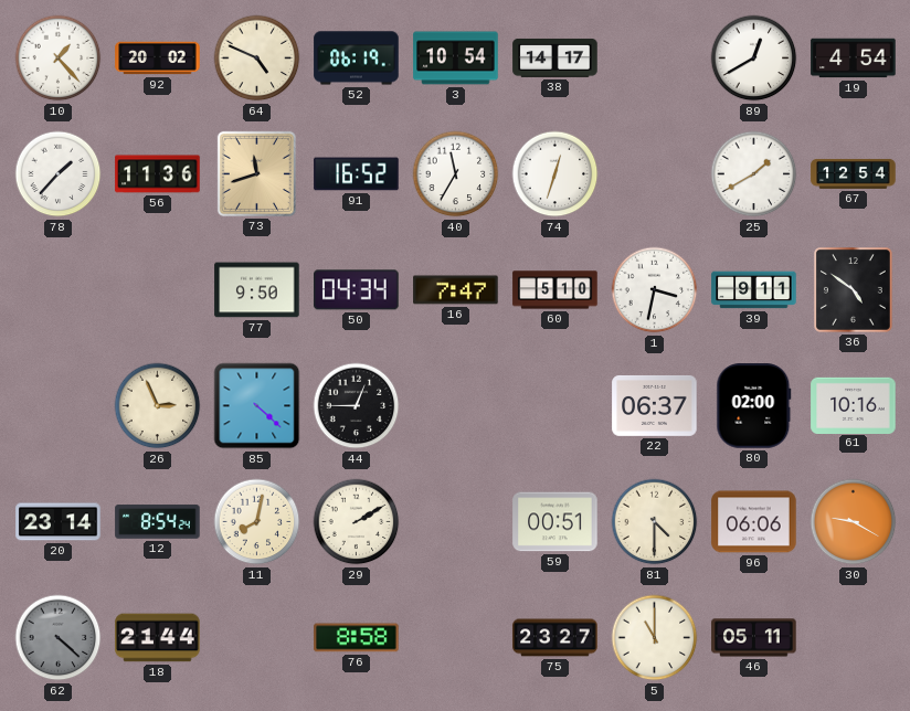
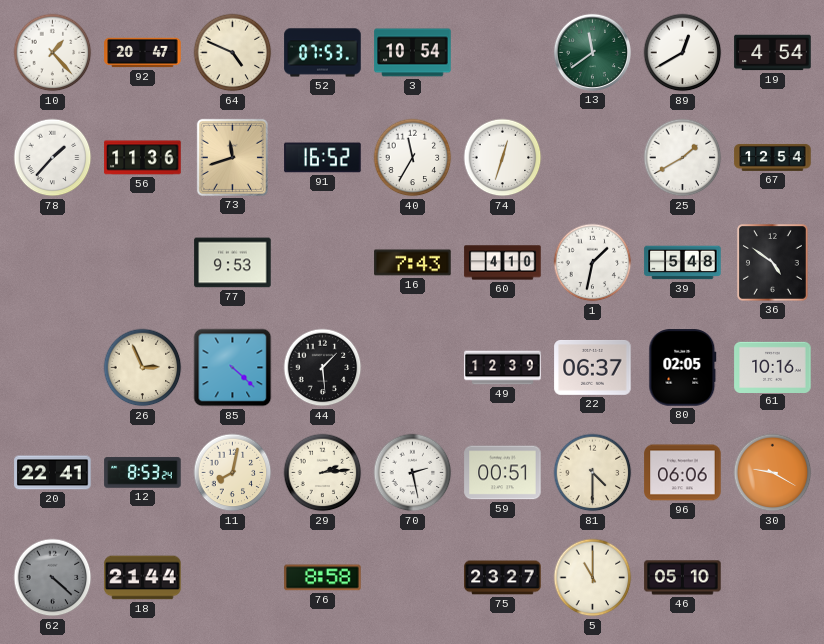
92: 20:02 -> 20:47 (143, 53)
52: 06:19 -> 07:53 (323, 53)
38: 14:17 -> none (555, 57)
13: none -> 11:39 (592, 52)
77: 9:50 -> 9:53 (233, 263)
50: 04:34 -> none (357, 290)
16: 7:47 -> 7:43 (413, 263)
60: 5:10 -> 4:10 (503, 263)
1: 3:32 -> 1:32 (593, 263)
39: 9:11 -> 5:48 (683, 263)
44: 12:45 -> 1:29 (323, 368)
49: none -> 12:39 (503, 368)
80: 02:00 -> 02:05 (683, 368)
20: 23:14 -> 22:41 (53, 473)
12: 8:54 -> 8:53 (143, 473)
29: 2:10 -> 2:14 (323, 473)
70: none -> 2:28 (413, 473)
46: 05:11 -> 05:10 (683, 578)
